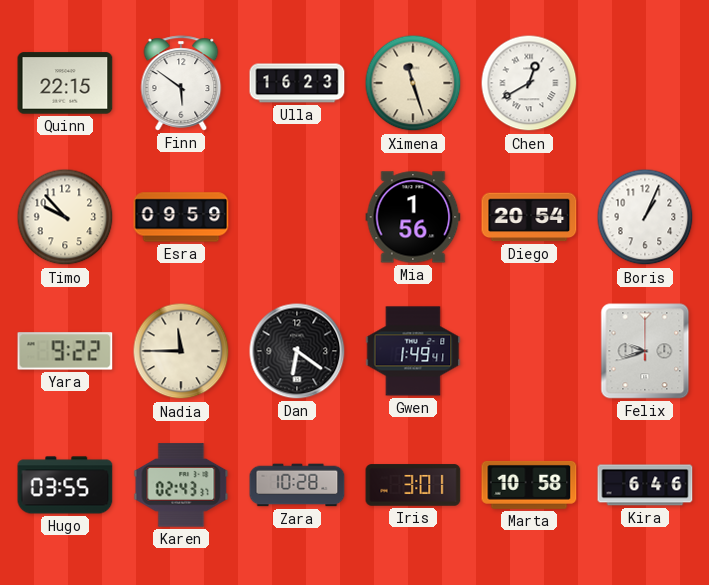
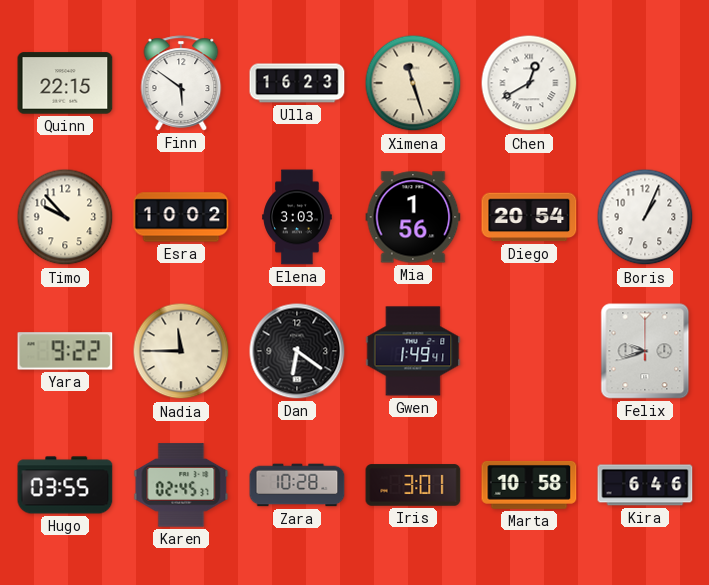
Esra: 09:59 -> 10:02 (181, 217)
Elena: none -> 3:03 (297, 217)
Karen: 02:43 -> 02:45 (181, 485)
